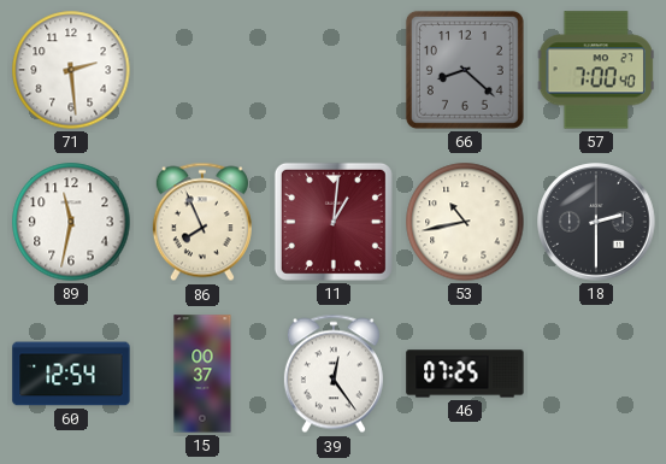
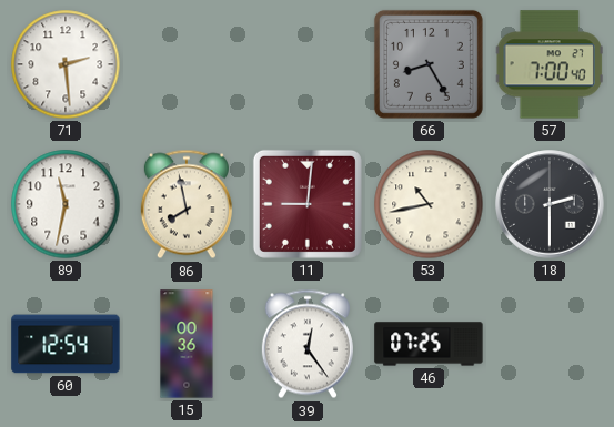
66: 8:22 -> 8:25 (429, 64)
86: 7:56 -> 7:58 (187, 204)
11: 1:01 -> 9:01 (308, 204)
15: 00:37 -> 00:36 (187, 344)
